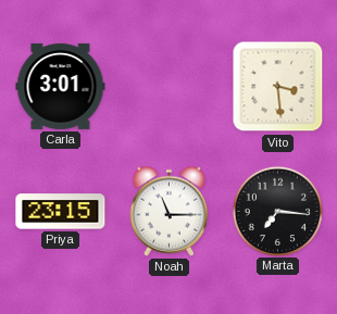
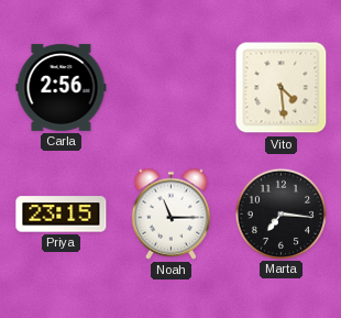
Carla: 3:01 -> 2:56 (62, 87)
Vito: 3:29 -> 4:29 (282, 88)
